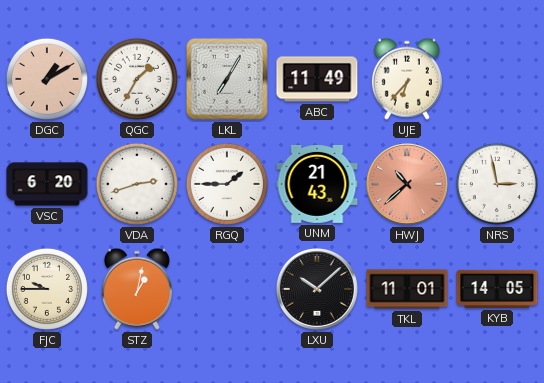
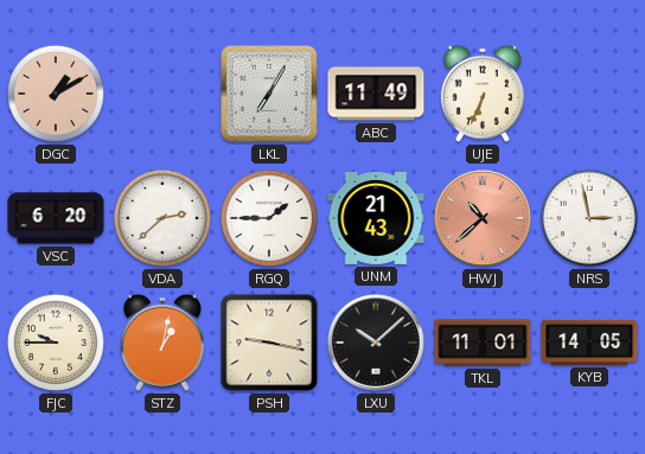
QGC: 1:35 -> none (137, 79)
UJE: 6:37 -> 6:34 (483, 94)
VDA: 2:42 -> 2:38 (162, 218)
PSH: none -> 9:17 (269, 343)
